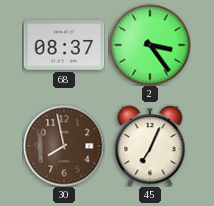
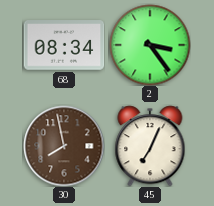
68: 08:37 -> 08:34 (64, 45)
